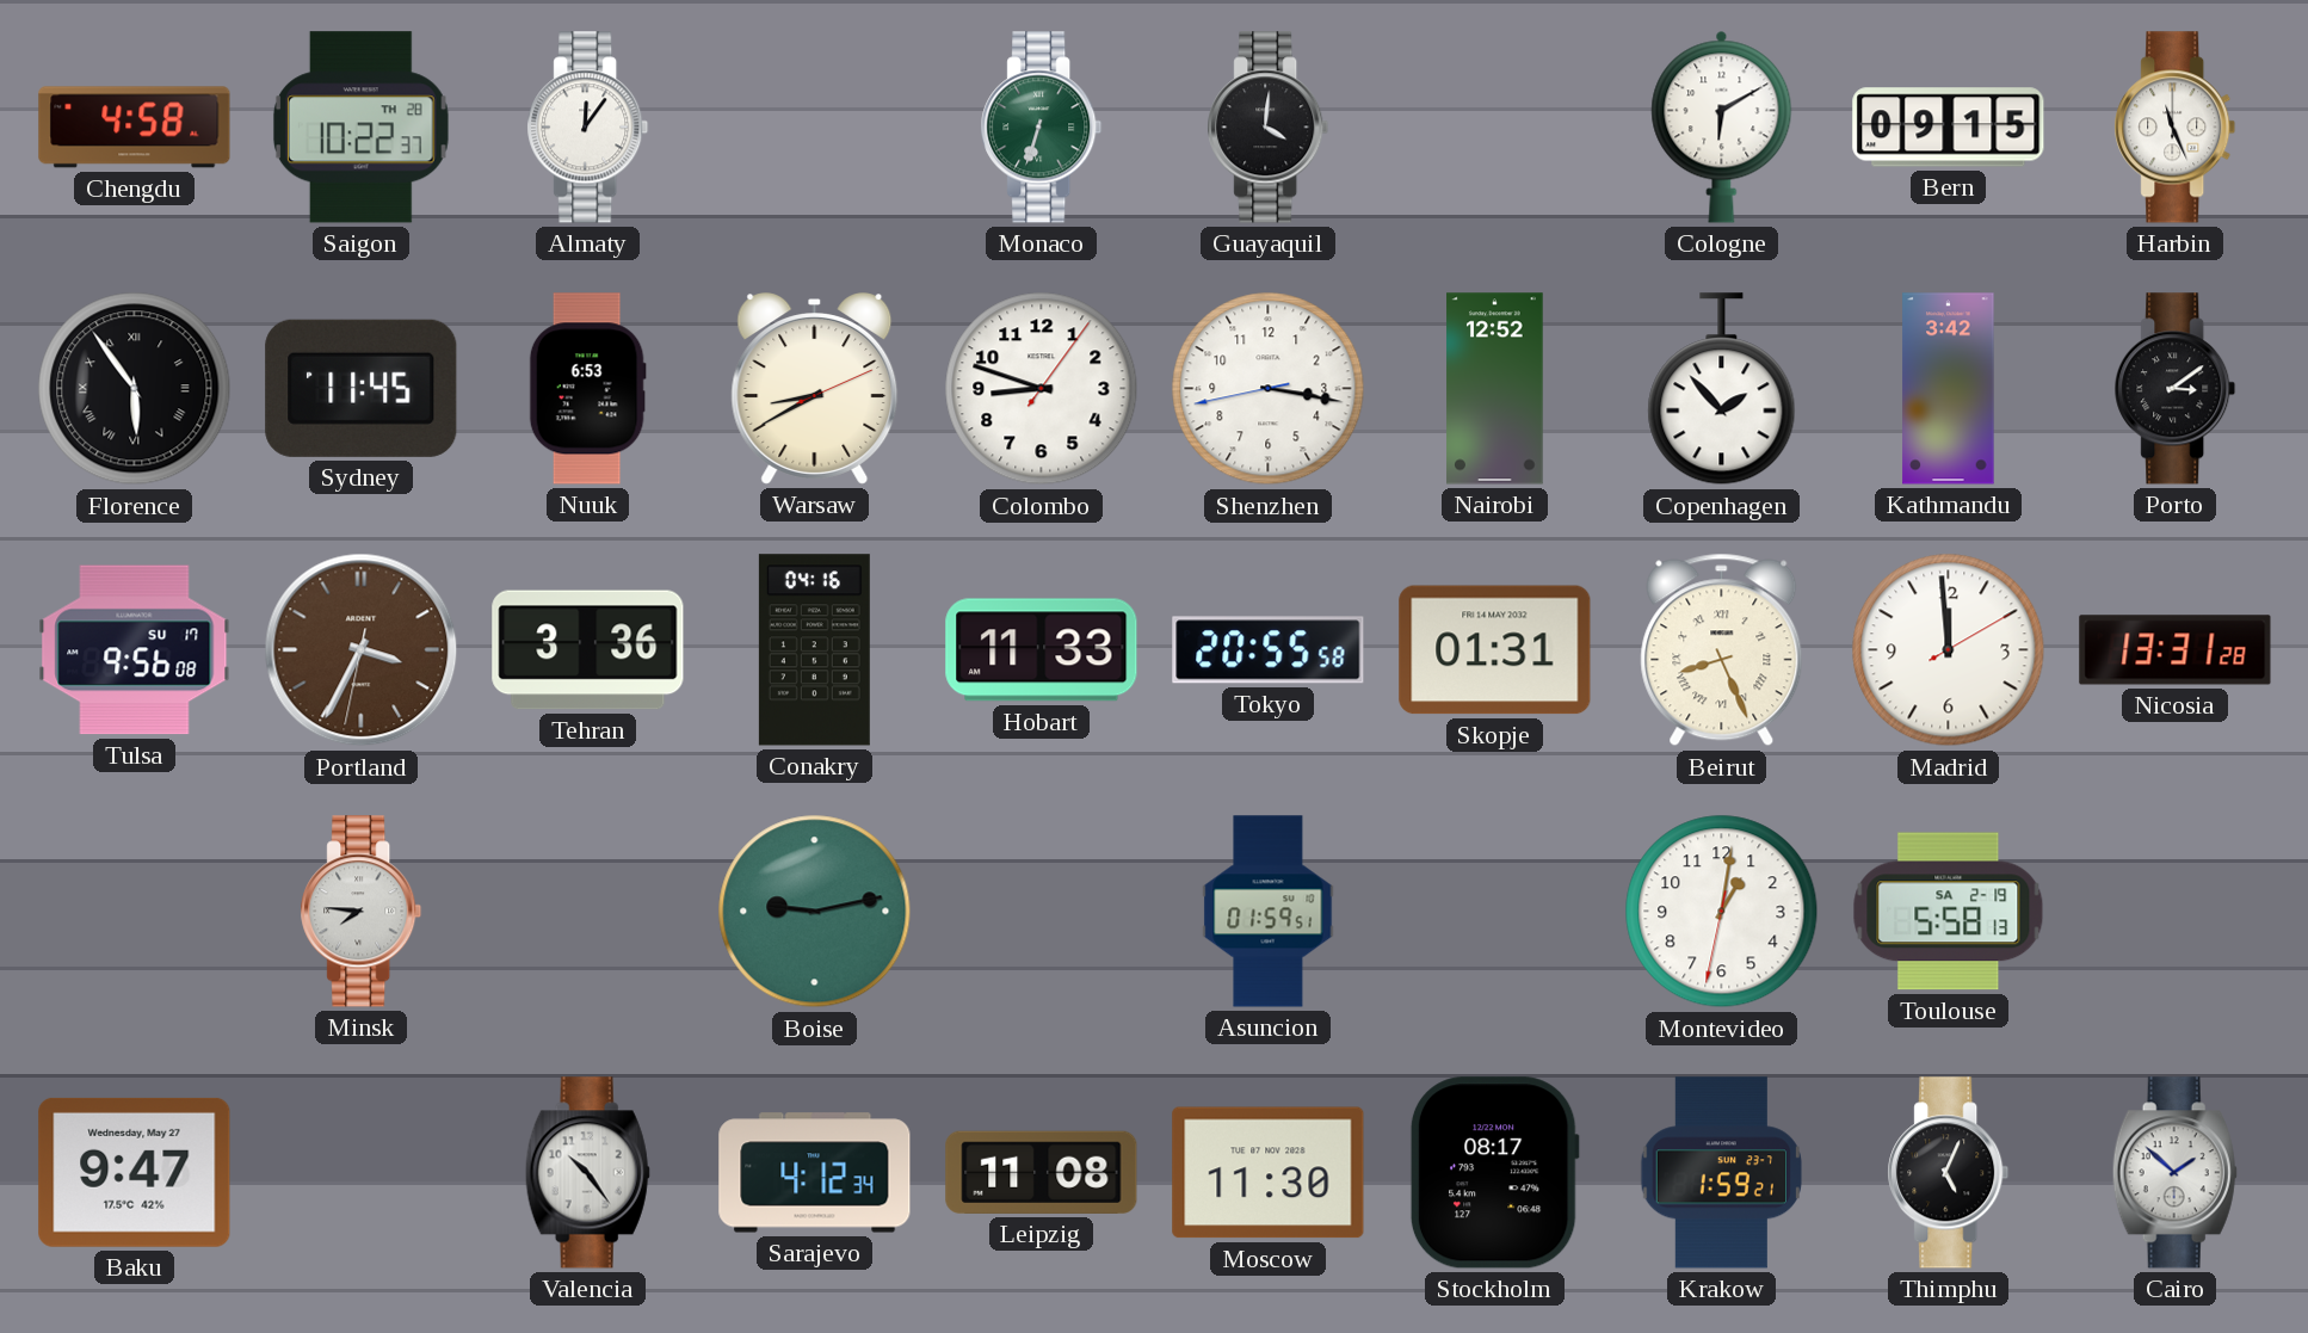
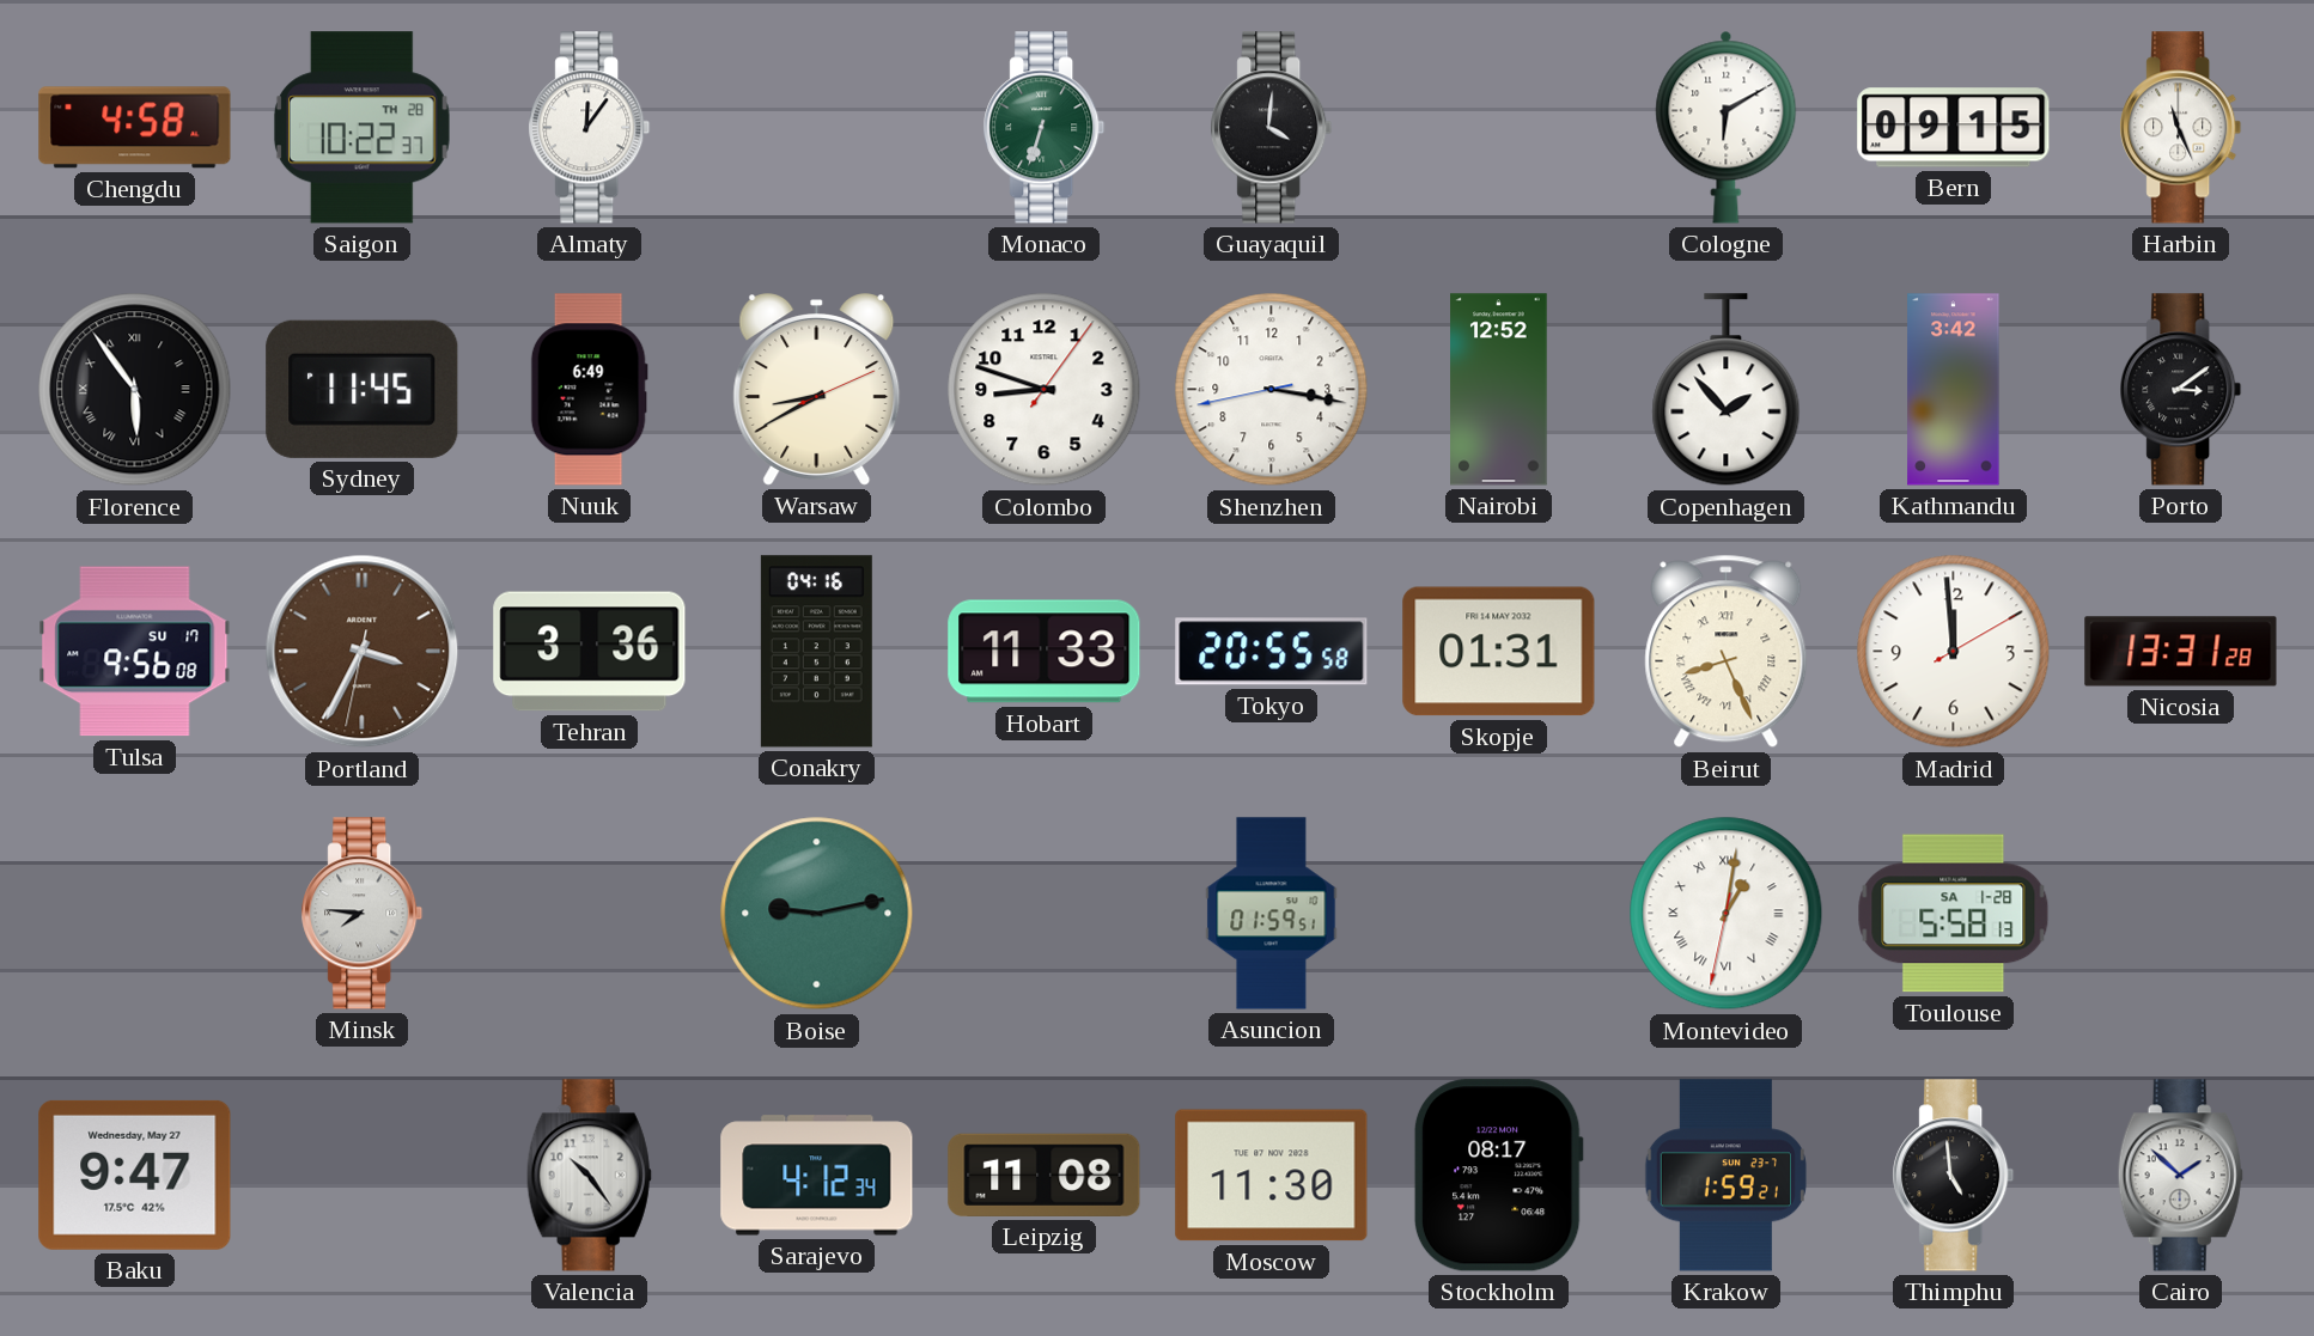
Nuuk: 6:53 -> 6:49 (589, 390)
Montevideo numerals: Arabic -> Roman (1727, 914)
Toulouse date: SA 2-19 -> SA 1-28 (1954, 914)
Thimphu: 5:04 -> 4:59 (1954, 1176)
